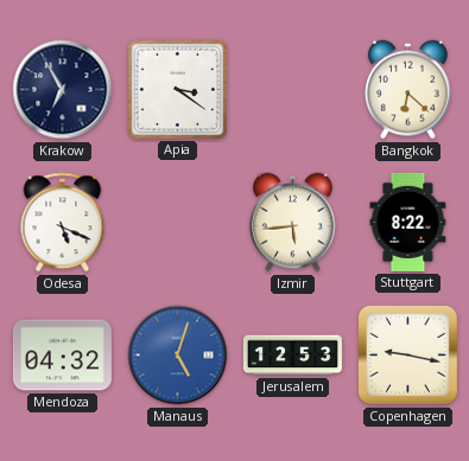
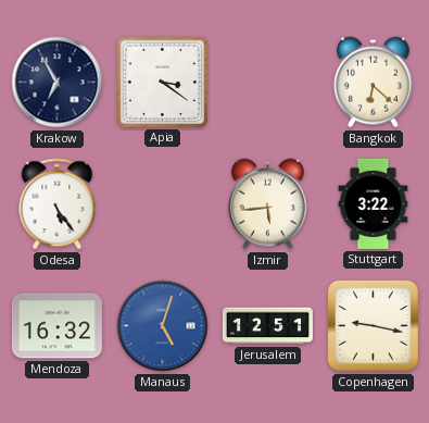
Odesa: 5:19 -> 5:24 (58, 204)
Stuttgart: 8:22 -> 3:22 (374, 203)
Mendoza: 04:32 -> 16:32 (56, 326)
Jerusalem: 12:53 -> 12:51 (267, 326)
